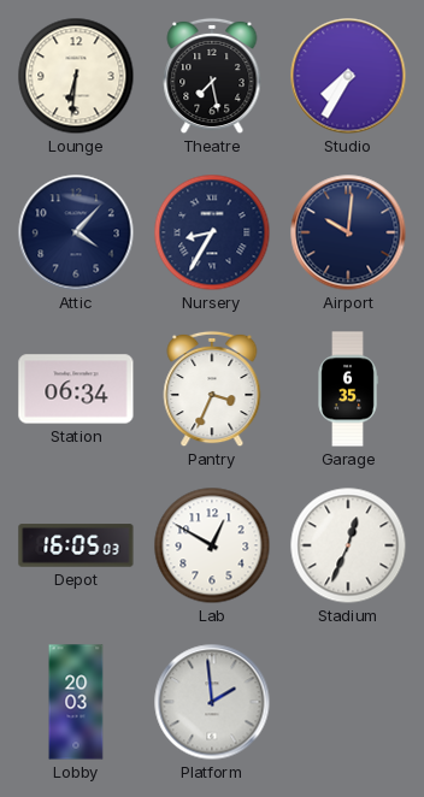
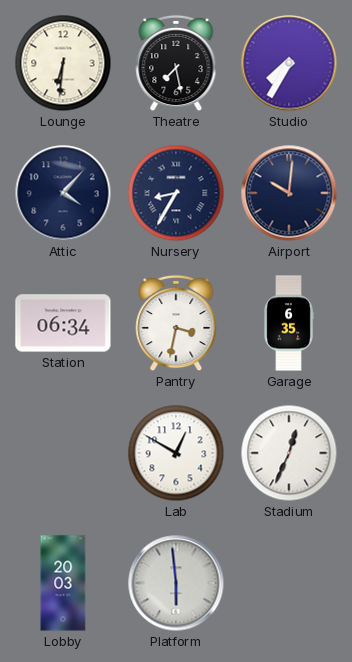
Pantry: 3:34 -> 3:32 (176, 323)
Depot: 16:05 -> none (76, 545)
Platform: 1:59 -> 5:59 (176, 583)
